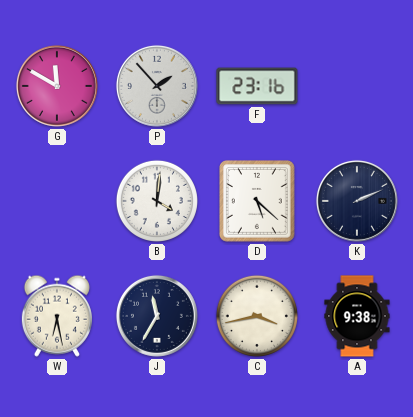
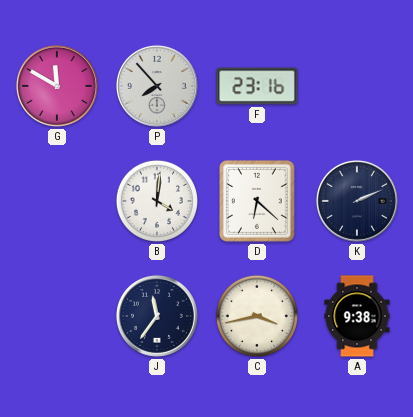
P: 1:53 -> 7:53 (157, 86)
D: 5:22 -> 6:22 (258, 202)
W: 6:28 -> none (57, 316)
J: 11:35 -> 11:36 (157, 316)
